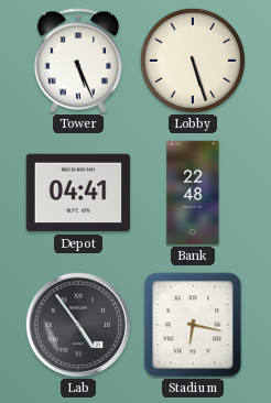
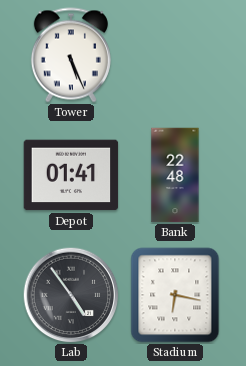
Lobby: 5:27 -> none (192, 59)
Depot: 04:41 -> 01:41 (71, 175)
